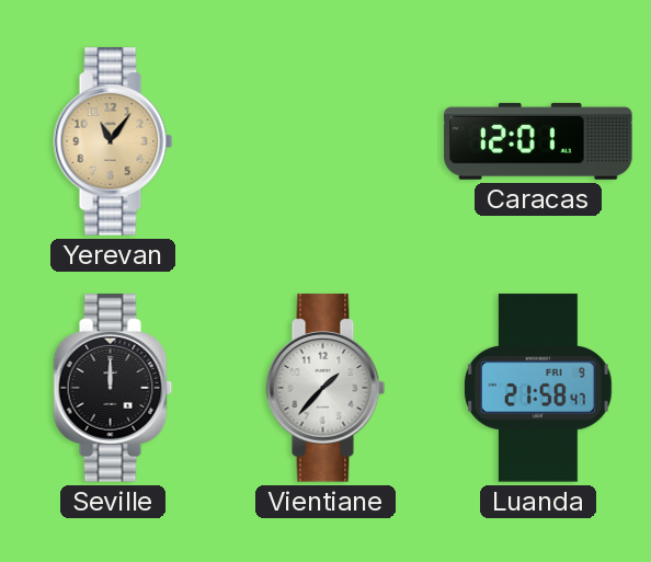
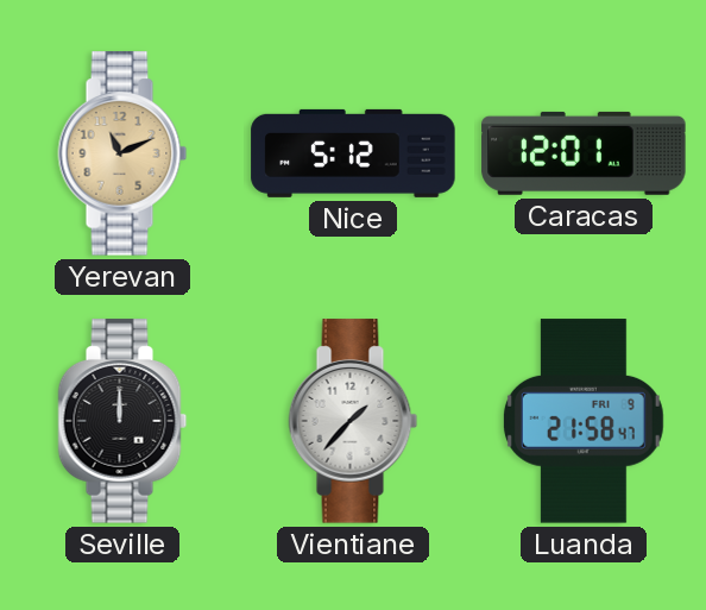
Yerevan: 11:06 -> 11:11 (122, 153)
Nice: none -> 5:12 (353, 153)
